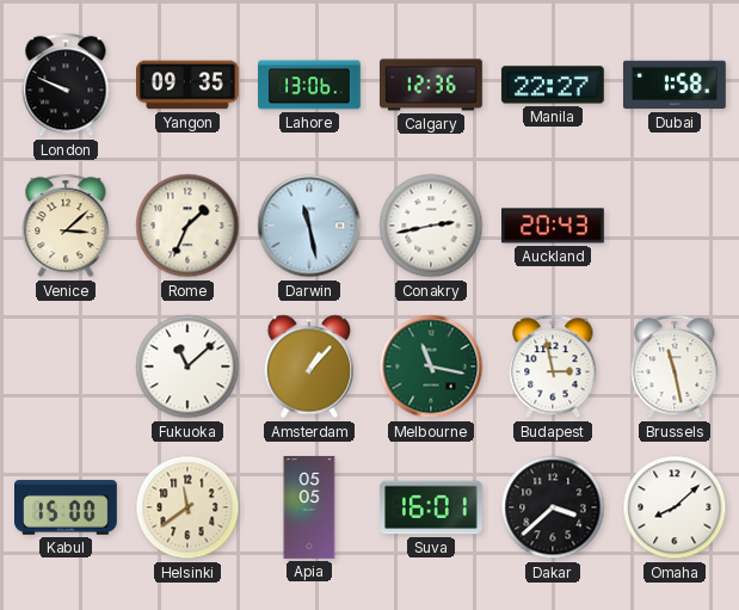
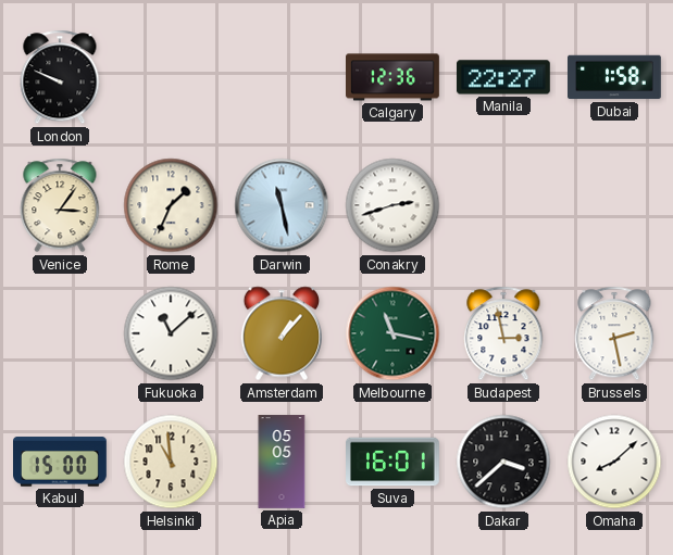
Yangon: 09:35 -> none (189, 85)
Lahore: 13:06 -> none (310, 85)
Venice: 3:08 -> 3:06 (60, 205)
Conakry: 2:43 -> 2:42 (392, 205)
Auckland: 20:43 -> none (554, 226)
Brussels: 11:28 -> 2:28 (614, 333)
Helsinki: 11:39 -> 10:59 (171, 462)
